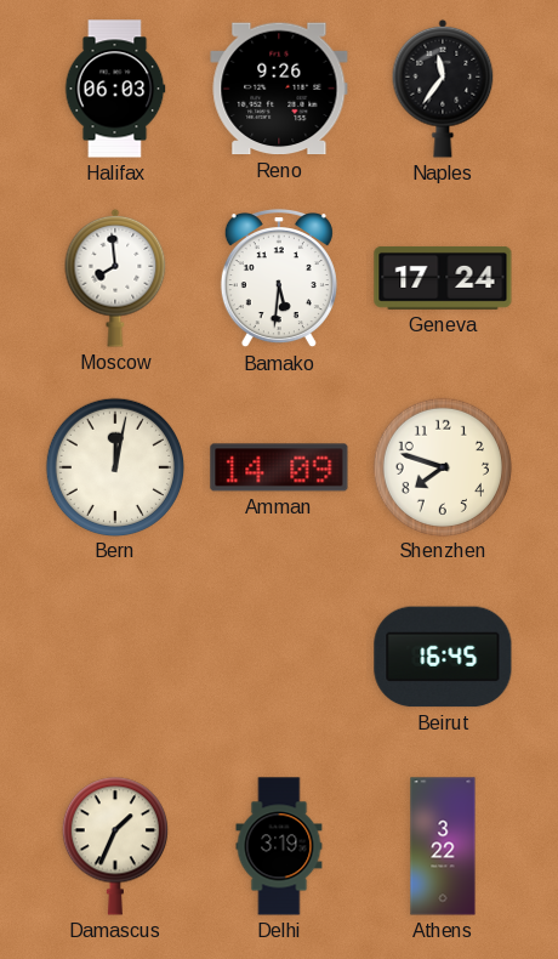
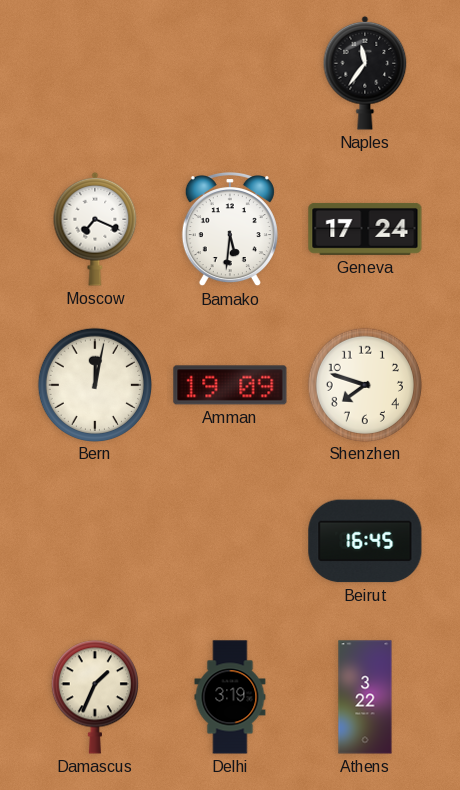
Halifax: 06:03 -> none (115, 89)
Reno: 9:26 -> none (279, 89)
Moscow: 7:59 -> 7:19 (95, 229)
Amman: 14:09 -> 19:09 (230, 385)
